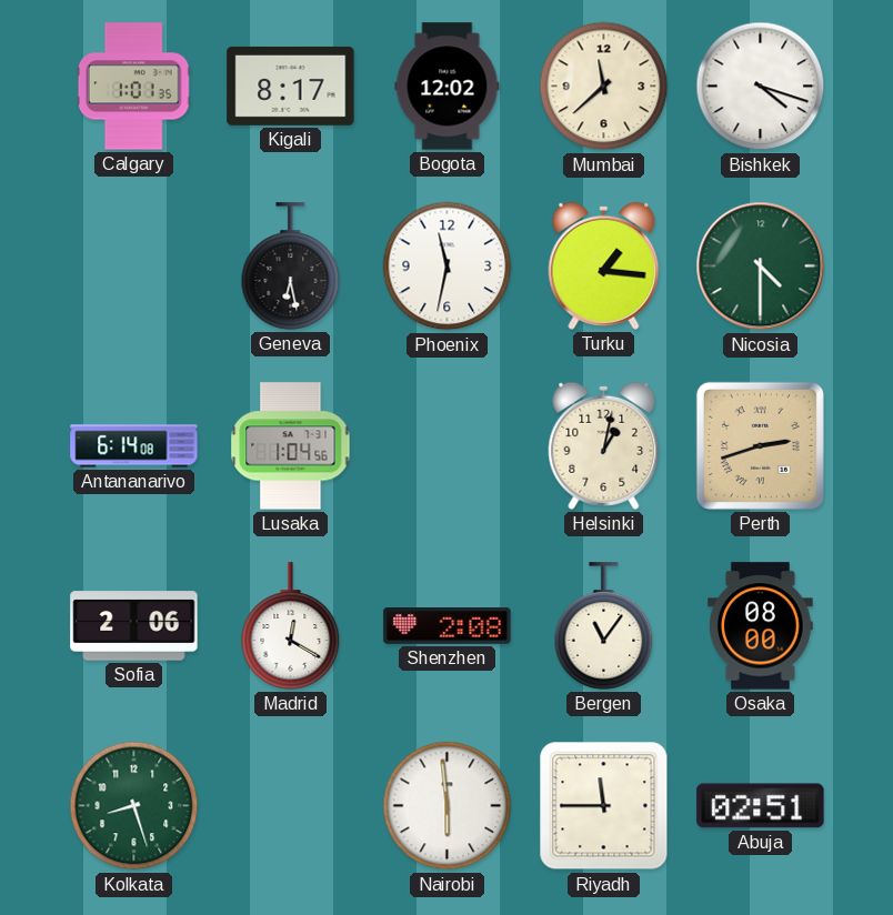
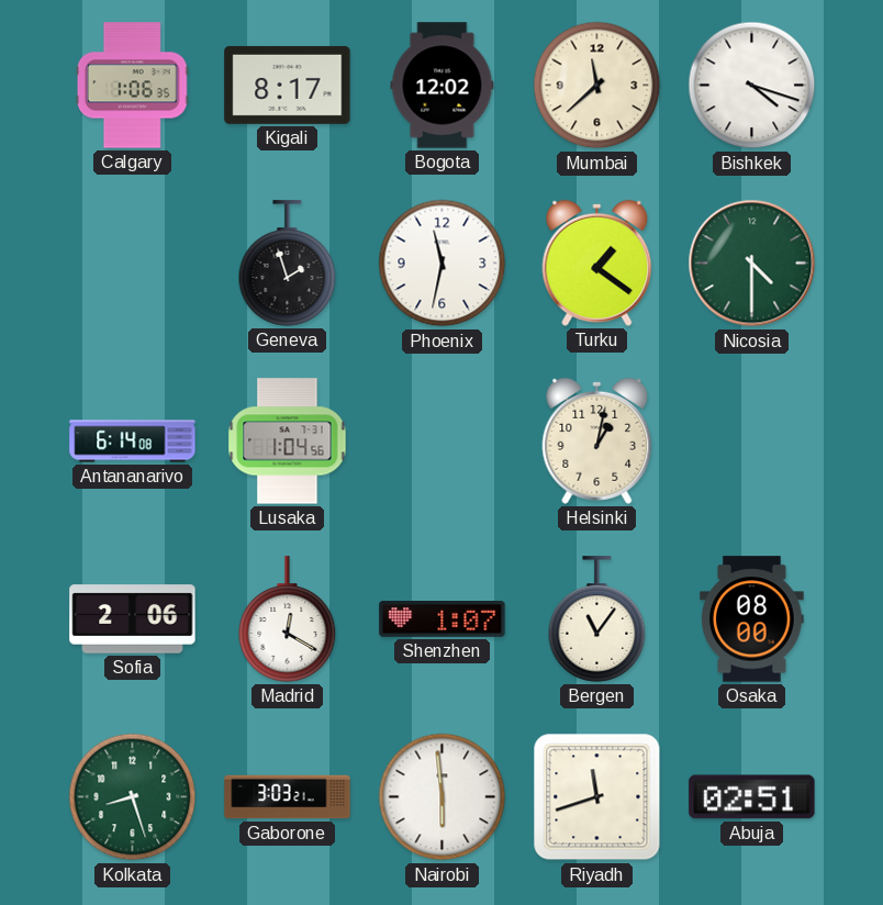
Calgary: 1:01 -> 1:06 (132, 86)
Geneva: 6:28 -> 1:57 (288, 264)
Turku: 1:16 -> 1:21 (597, 262)
Perth: 2:42 -> none (760, 445)
Shenzhen: 2:08 -> 1:07 (443, 619)
Gaborone: none -> 3:03 (288, 797)
Riyadh: 11:45 -> 11:42 (597, 797)
